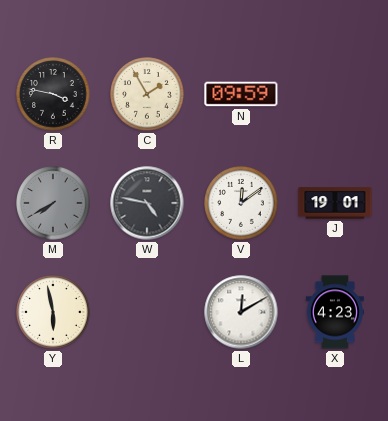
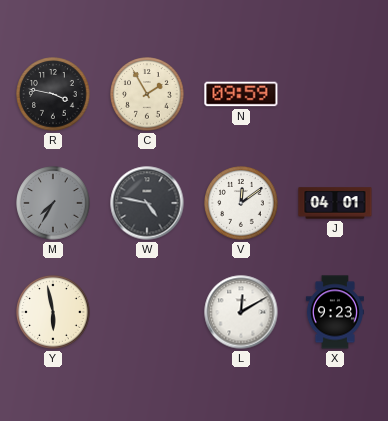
M: 7:40 -> 7:35 (53, 203)
J: 19:01 -> 04:01 (335, 203)
X: 4:23 -> 9:23 (335, 312)
